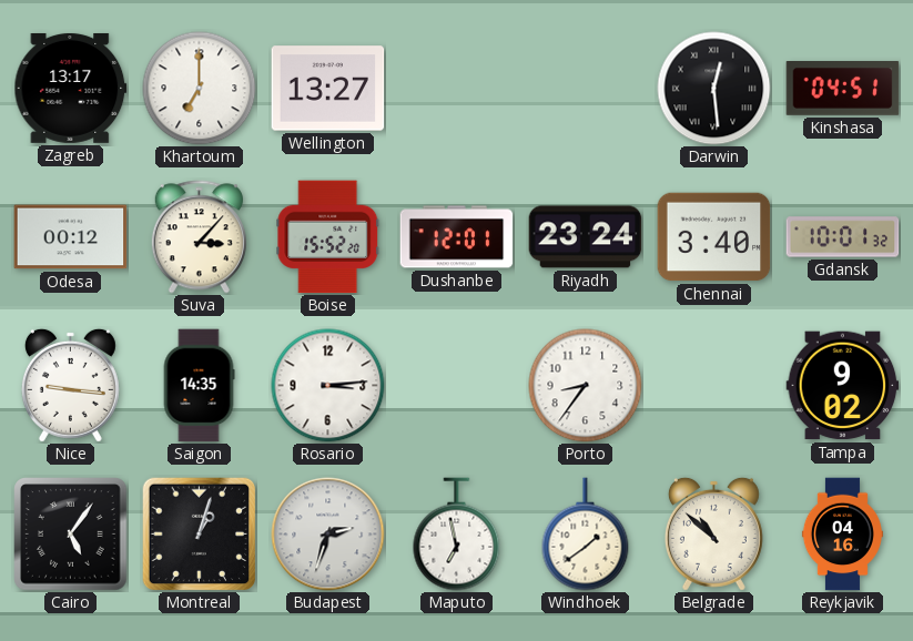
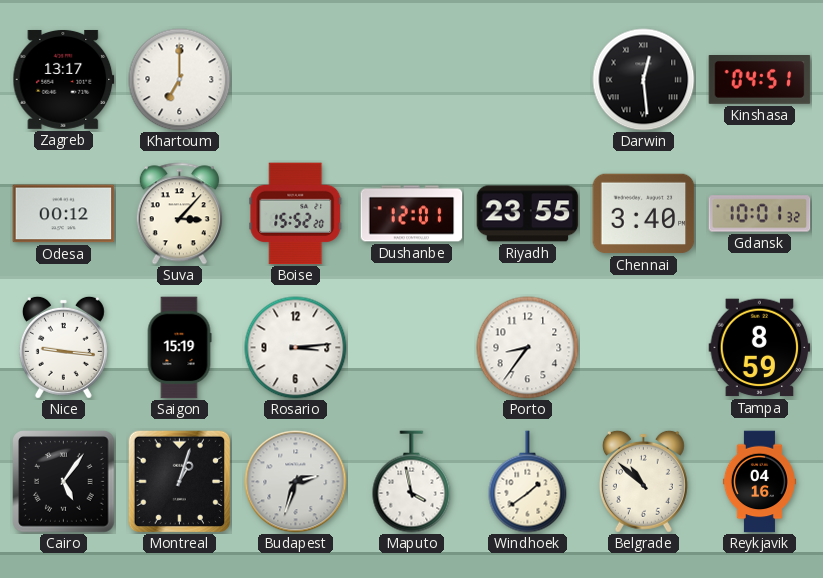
Wellington: 13:27 -> none (328, 89)
Riyadh: 23:24 -> 23:55 (528, 214)
Saigon: 14:35 -> 15:19 (179, 348)
Tampa: 9:02 -> 8:59 (760, 348)
Maputo: 6:58 -> 3:58 (412, 482)
